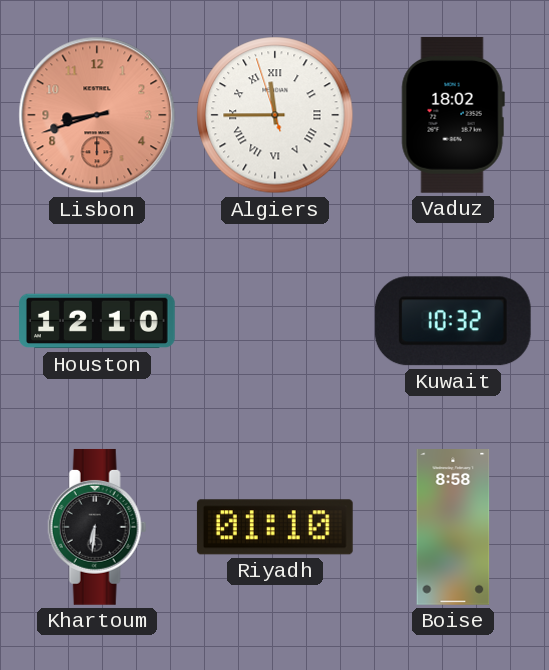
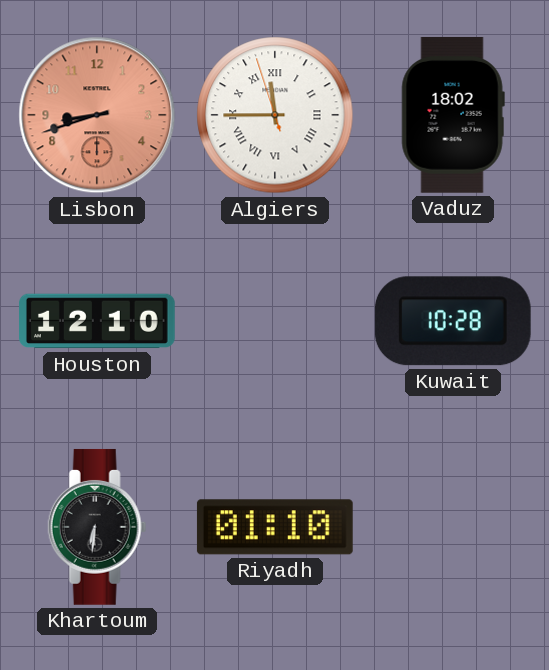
Kuwait: 10:32 -> 10:28 (453, 321)
Boise: 8:58 -> none (453, 528)
